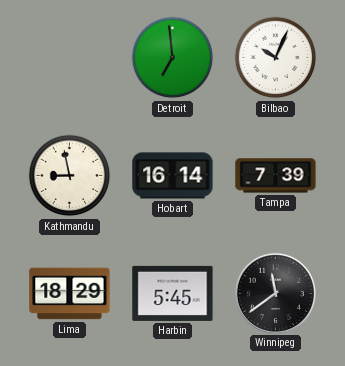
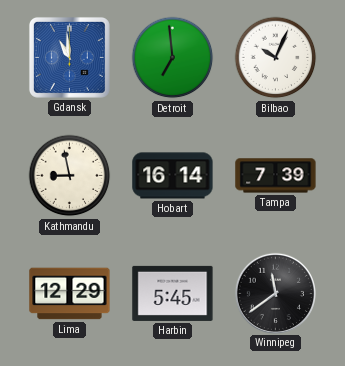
Gdansk: none -> 10:59 (69, 57)
Lima: 18:29 -> 12:29 (70, 294)
